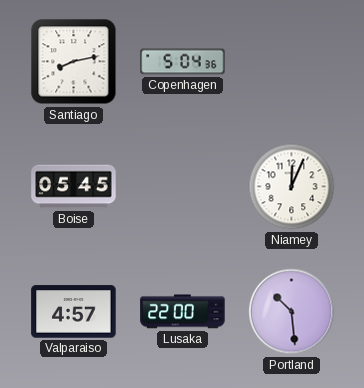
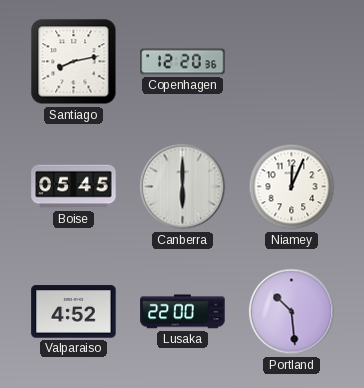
Copenhagen: 5:04 -> 12:20 (183, 62)
Canberra: none -> 6:00 (183, 187)
Valparaiso: 4:57 -> 4:52 (74, 312)
